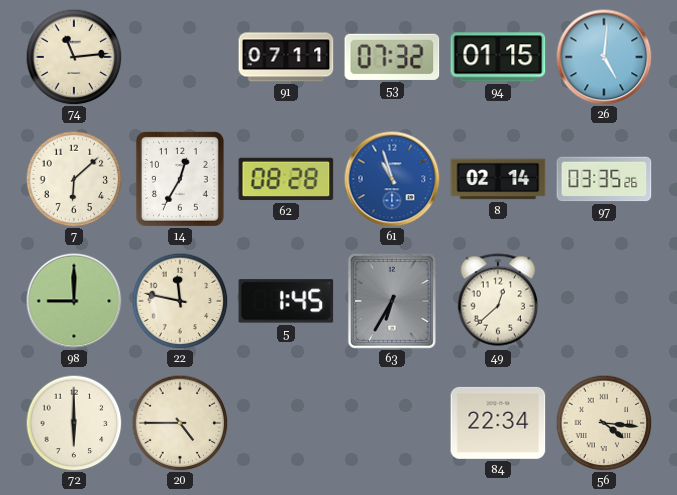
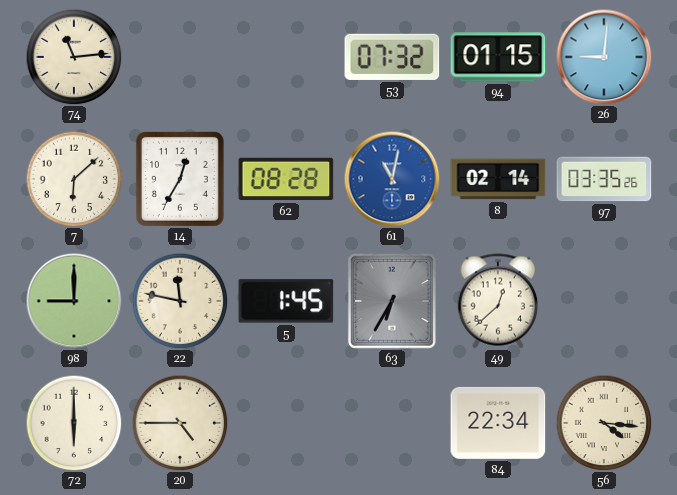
91: 07:11 -> none (286, 57)
26: 5:01 -> 9:01 (604, 57)
61: 10:57 -> 11:02 (392, 179)
